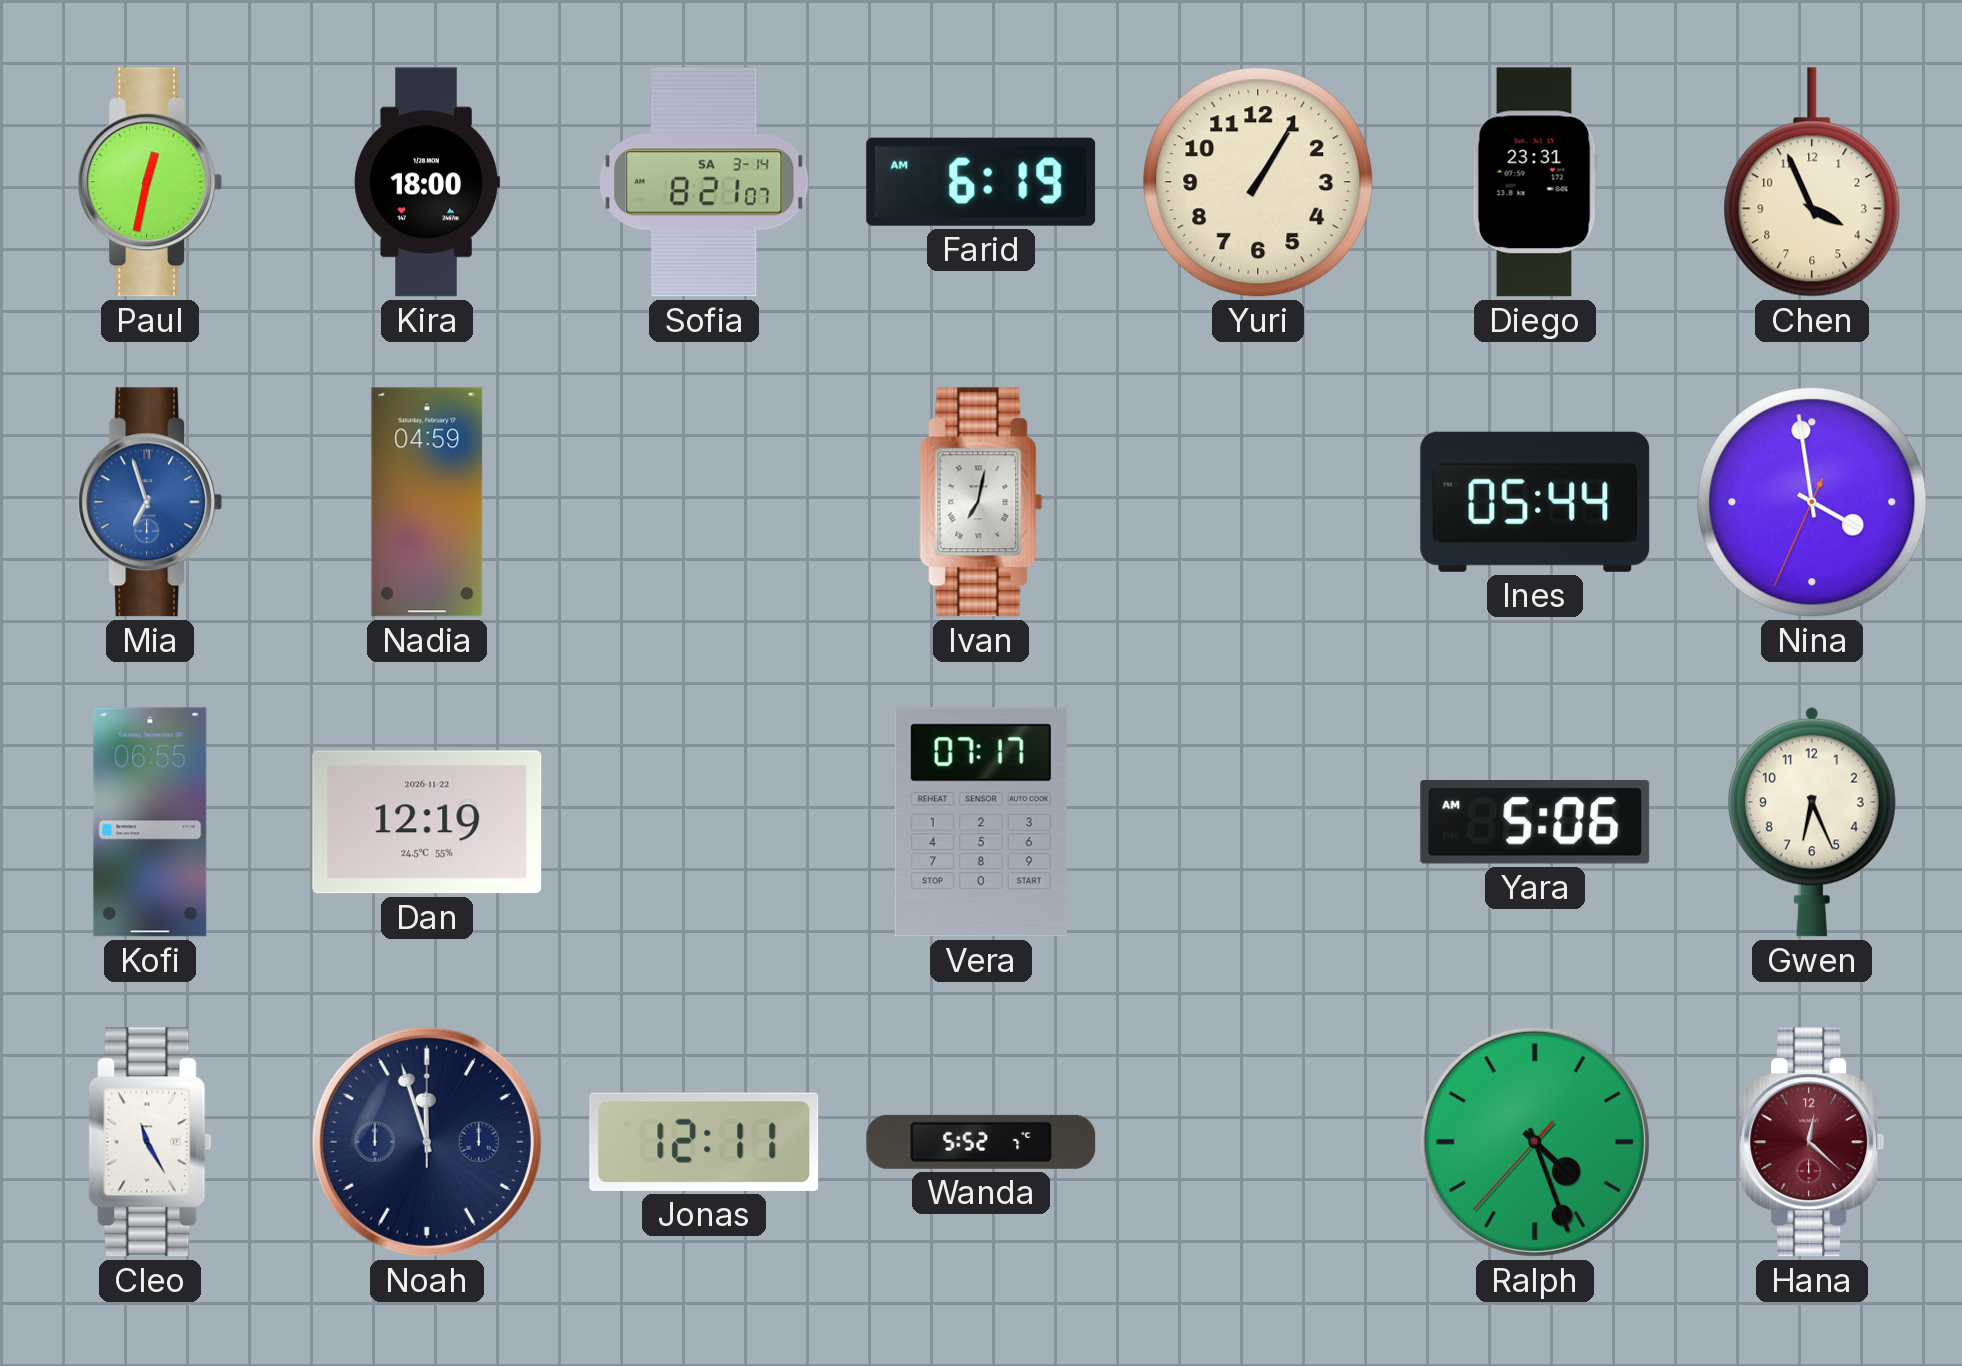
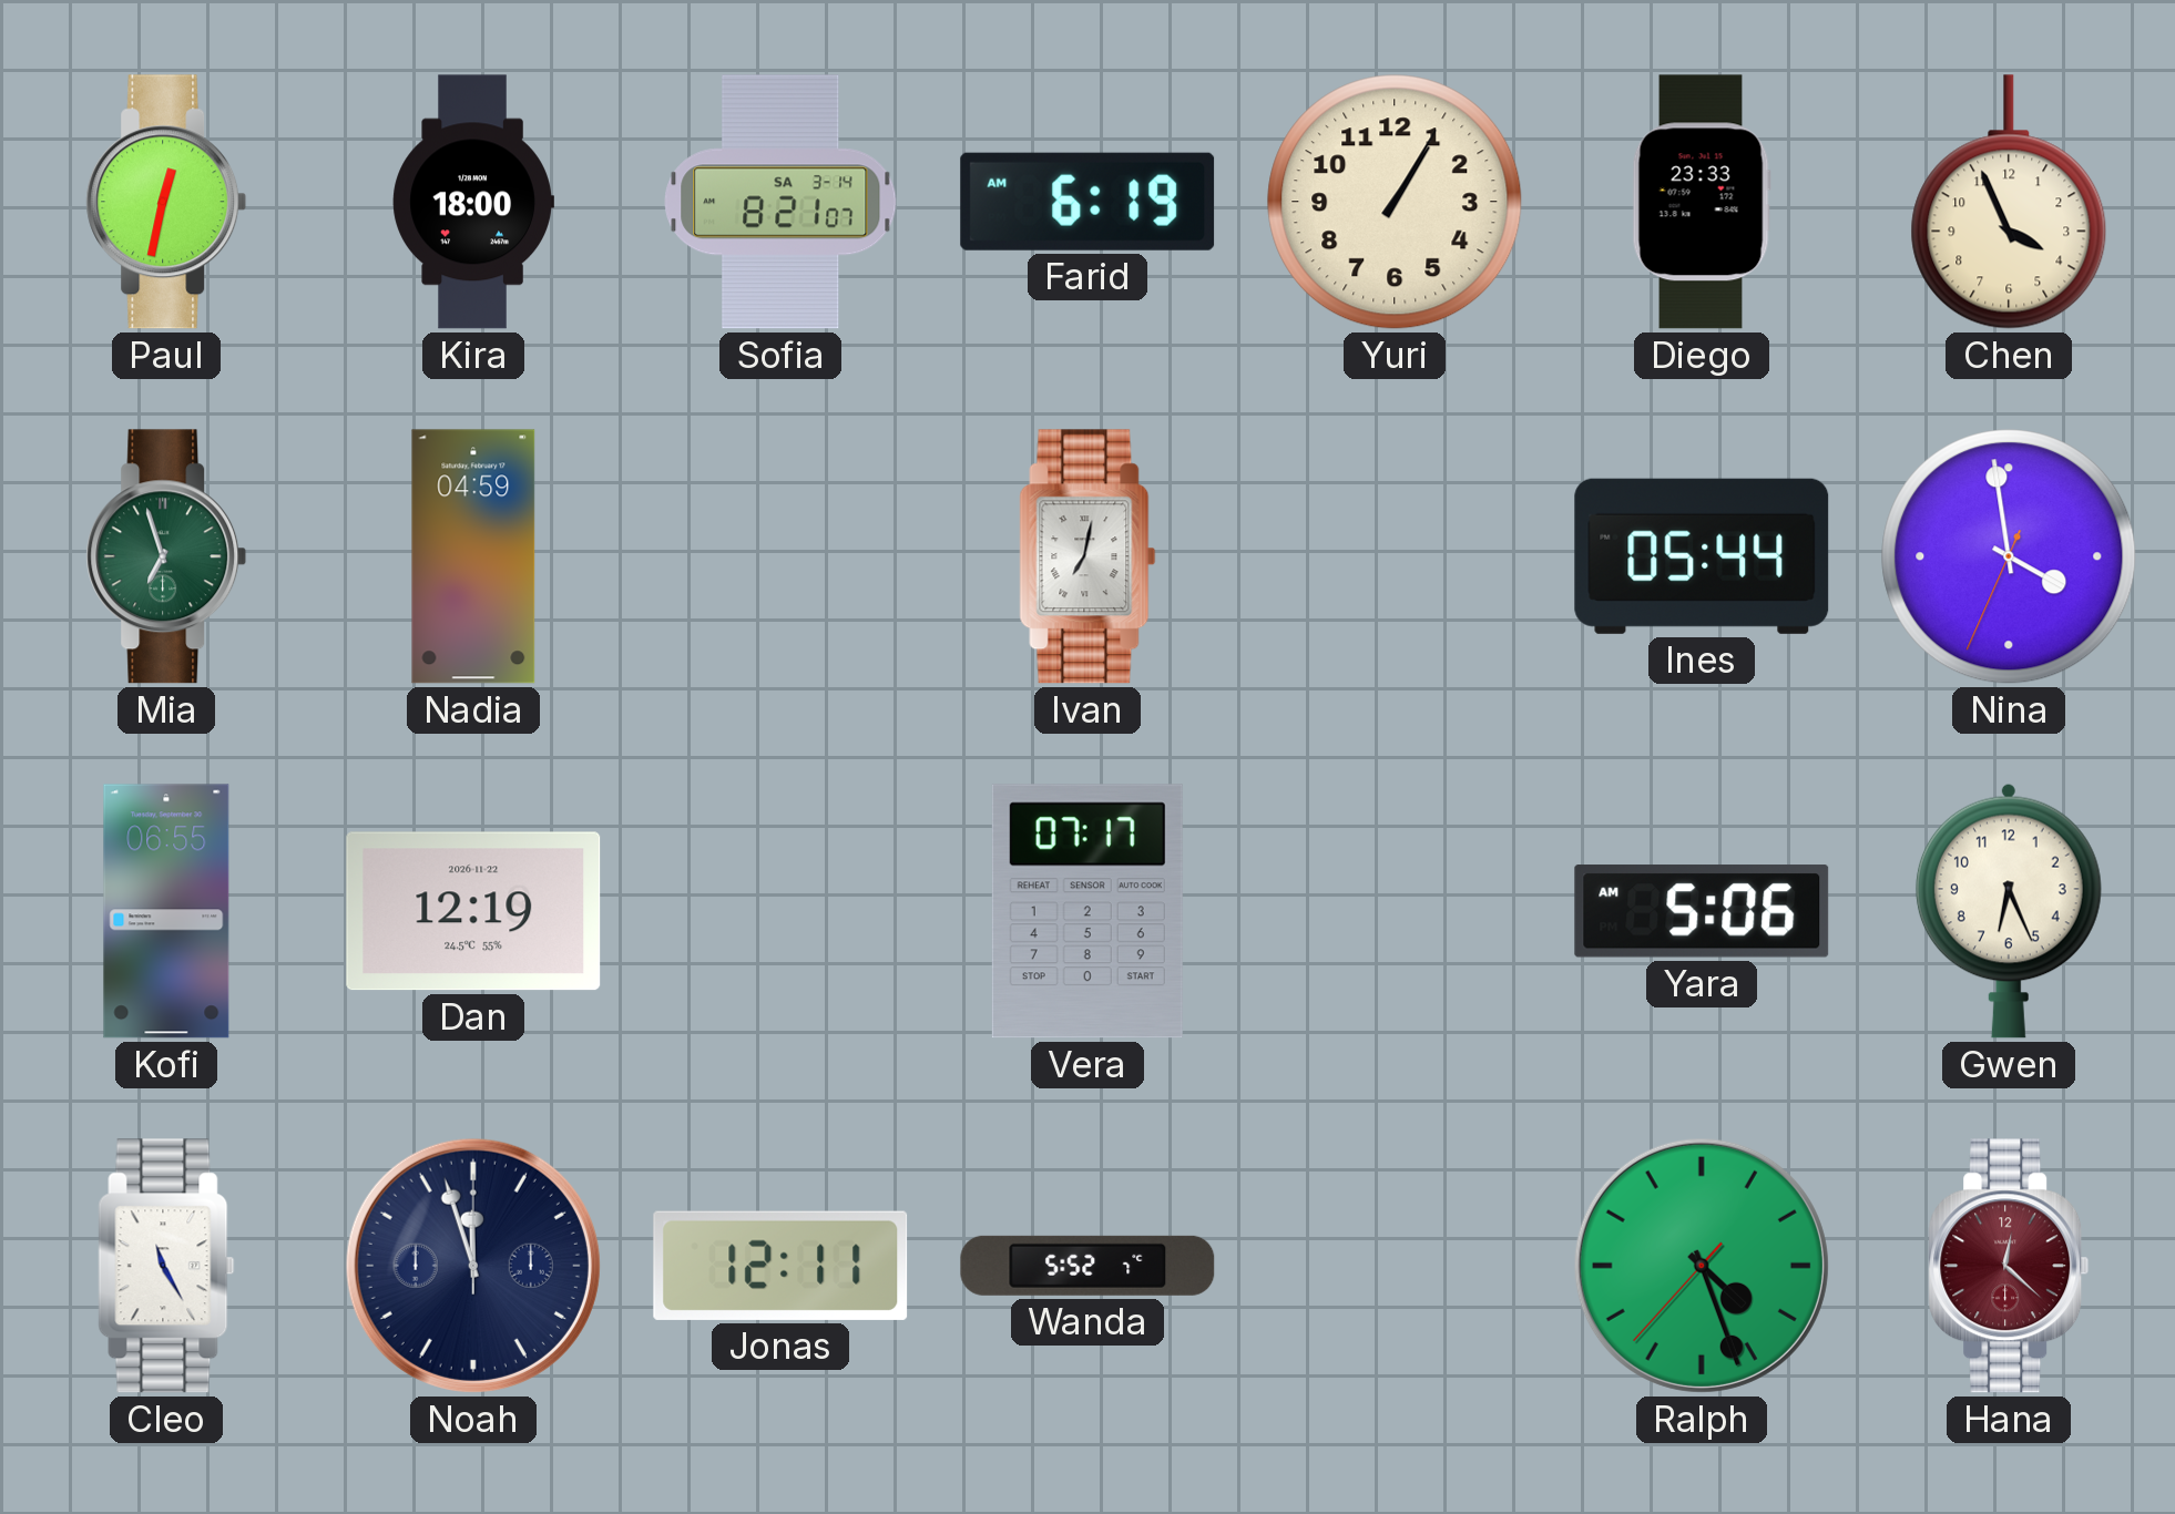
Diego: 23:31 -> 23:33 (1702, 202)
Mia dial: blue -> green (166, 556)
